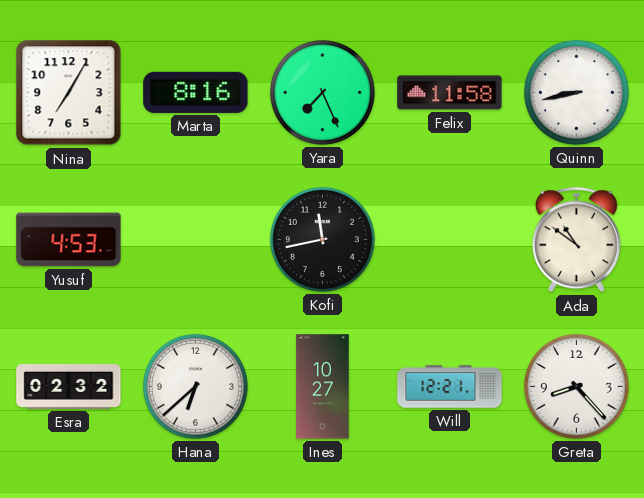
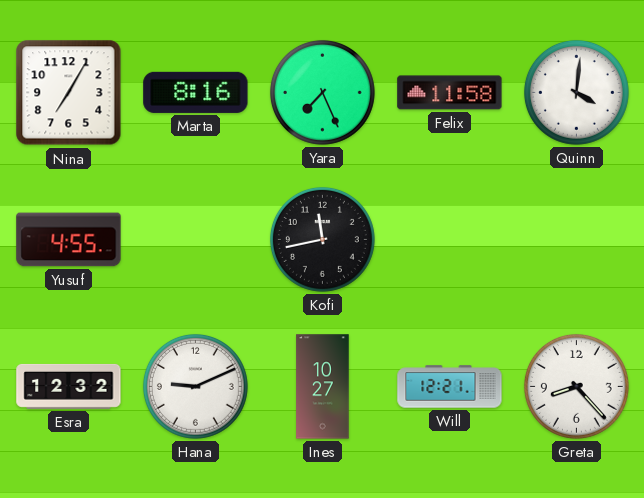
Quinn: 8:43 -> 4:01 (576, 92)
Yusuf: 4:53 -> 4:55 (69, 240)
Ada: 10:51 -> none (576, 240)
Esra: 02:32 -> 12:32 (69, 386)
Hana: 6:38 -> 9:11 (195, 386)
